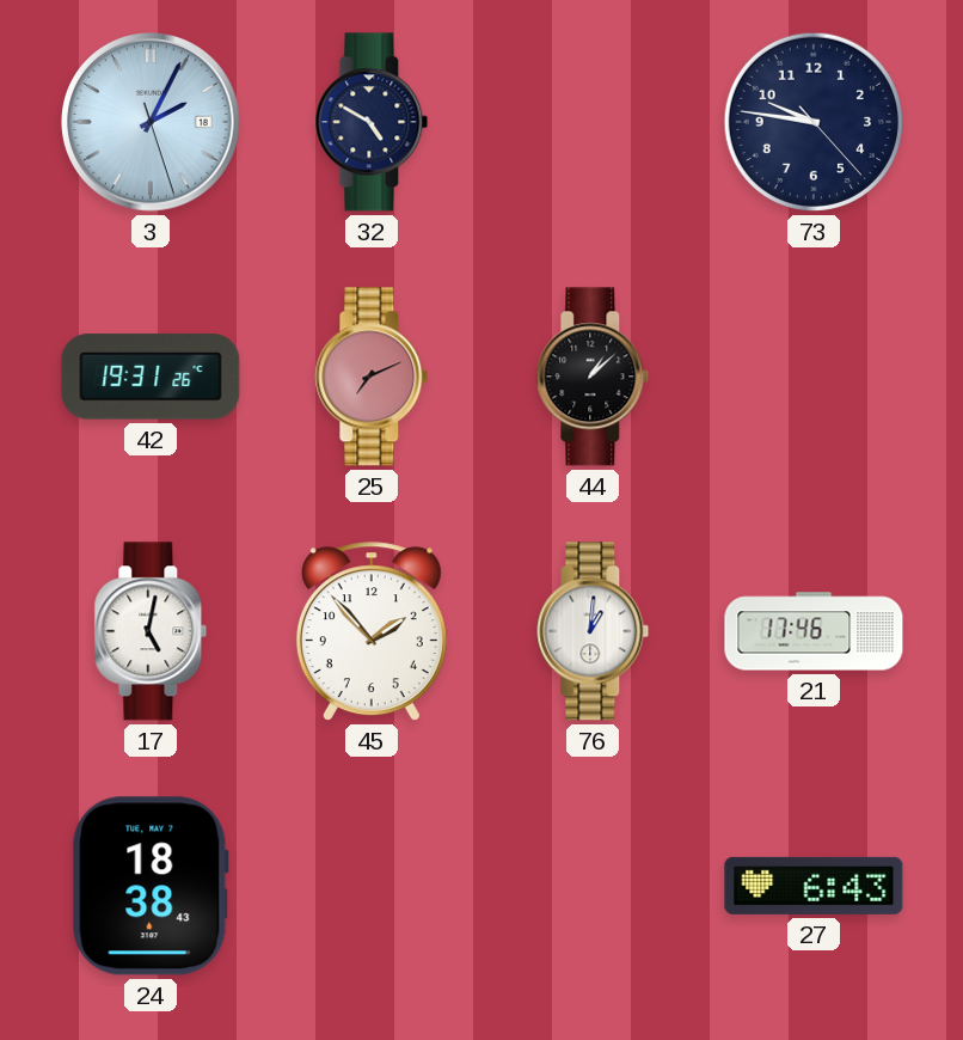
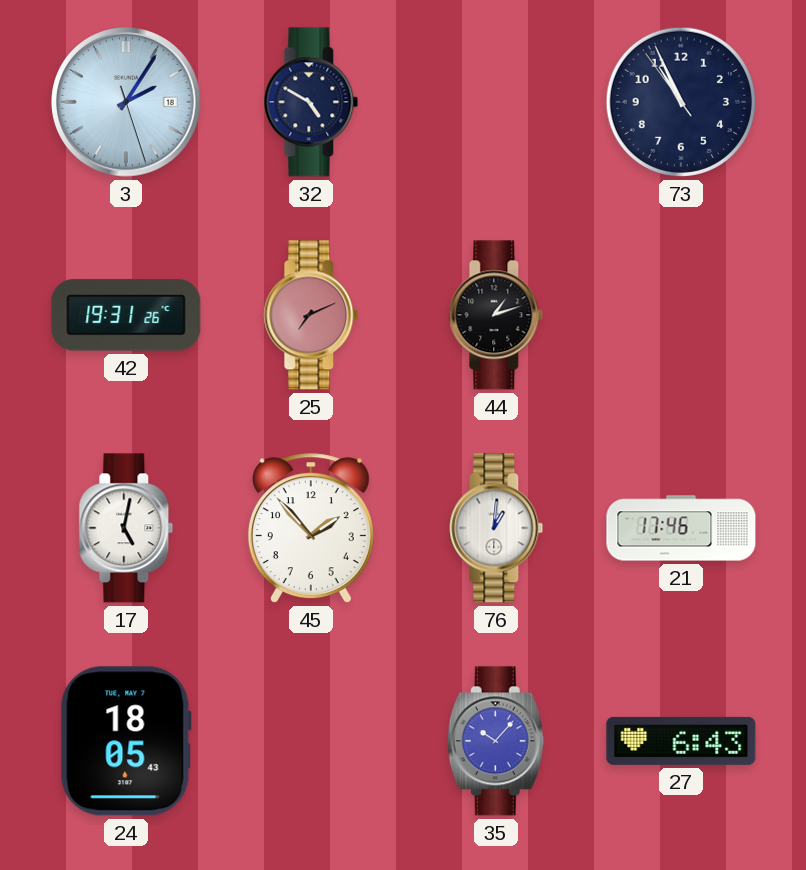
3: 2:04 -> 2:05 (127, 103)
73: 9:46 -> 10:55 (681, 102)
44: 1:08 -> 1:12 (496, 315)
24: 18:38 -> 18:05 (126, 741)
35: none -> 10:07 (496, 741)
